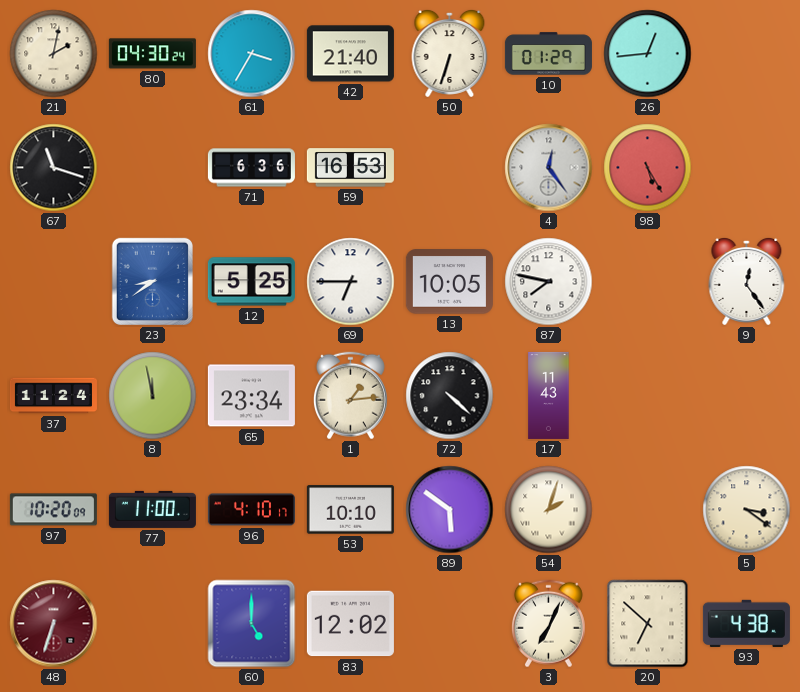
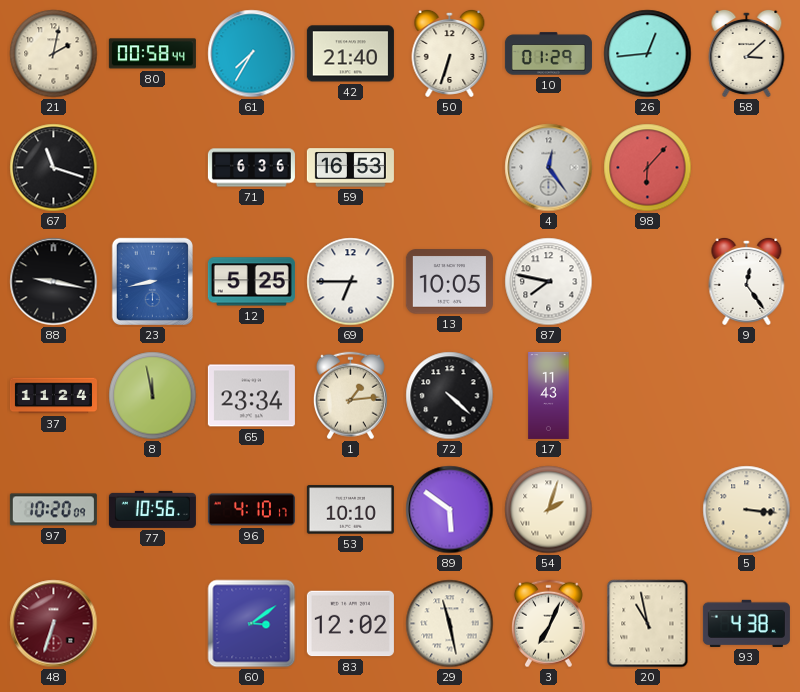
80: 04:30 -> 00:58 (152, 54)
61: 3:35 -> 7:35 (252, 54)
58: none -> 3:08 (747, 53)
98: 5:25 -> 6:07 (648, 168)
88: none -> 9:17 (54, 282)
23: 8:39 -> 8:43 (152, 281)
77: 11:00 -> 10:56 (152, 509)
5: 3:21 -> 3:16 (747, 510)
60: 5:00 -> 3:09 (252, 624)
29: none -> 11:28 (450, 624)
20: 6:52 -> 10:58 (648, 624)
